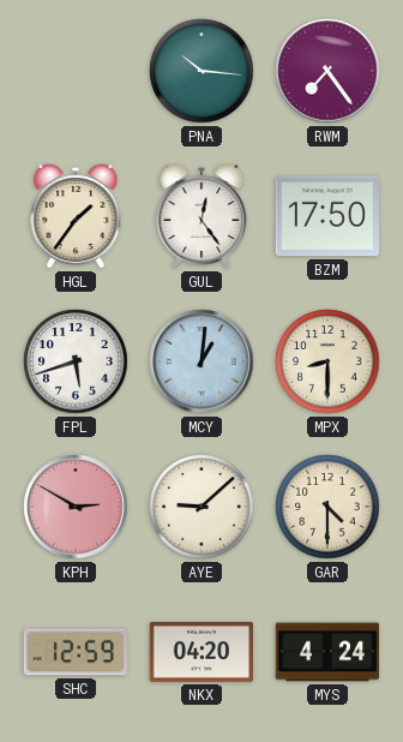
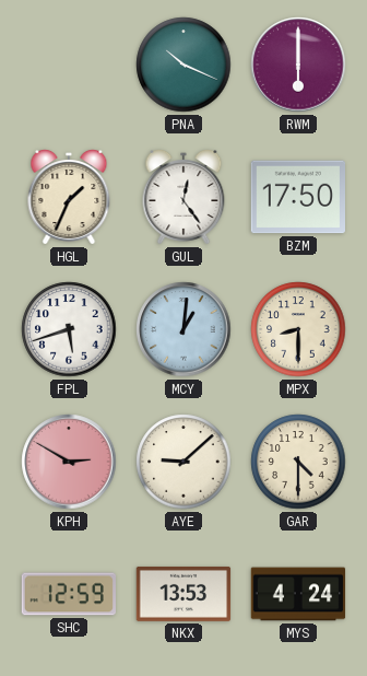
PNA: 10:16 -> 10:19 (183, 65)
RWM: 7:24 -> 6:00 (298, 65)
HGL: 1:36 -> 1:34 (69, 198)
NKX: 04:20 -> 13:53 (183, 594)
